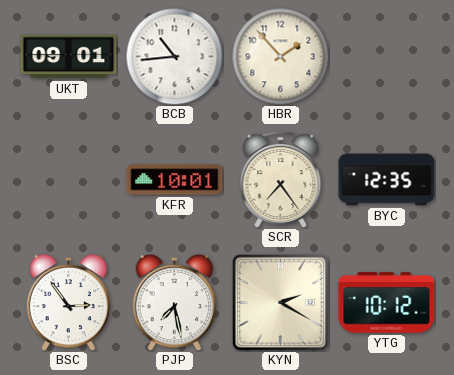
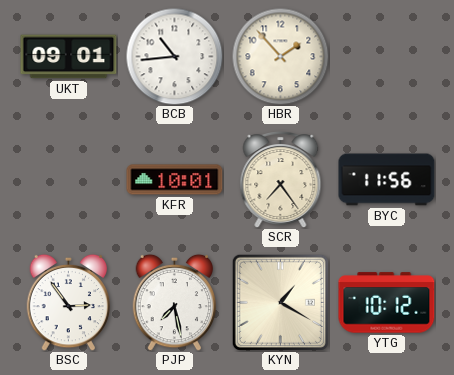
BYC: 12:35 -> 11:56 (387, 180)
KYN: 2:20 -> 1:20 (280, 302)
